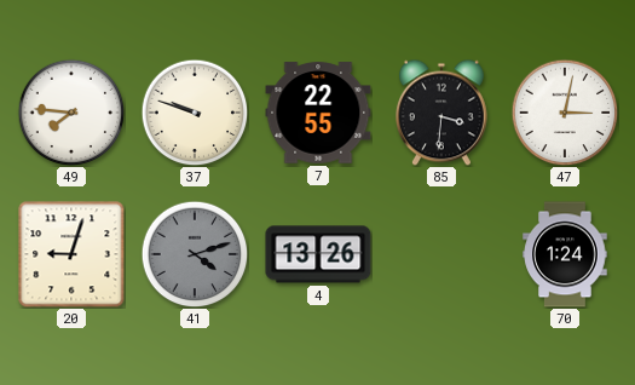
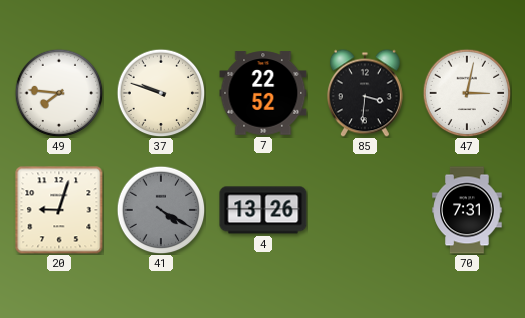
7: 22:55 -> 22:52 (263, 93)
41: 4:12 -> 4:20 (161, 210)
70: 1:24 -> 7:31 (467, 210)
